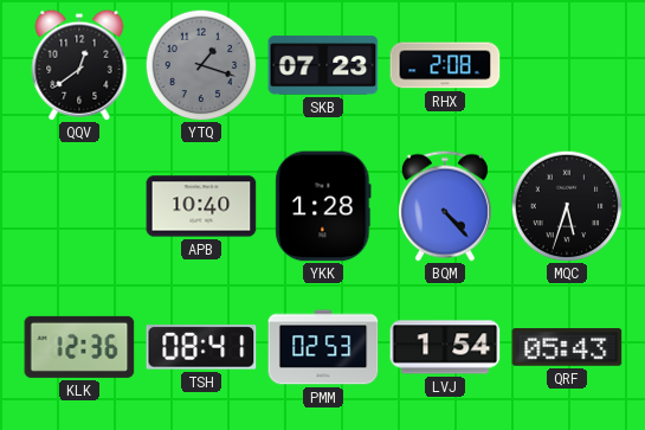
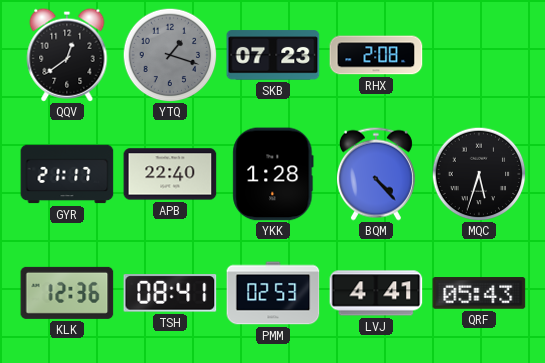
GYR: none -> 21:17 (67, 174)
APB: 10:40 -> 22:40 (170, 174)
LVJ: 1:54 -> 4:41 (376, 293)
